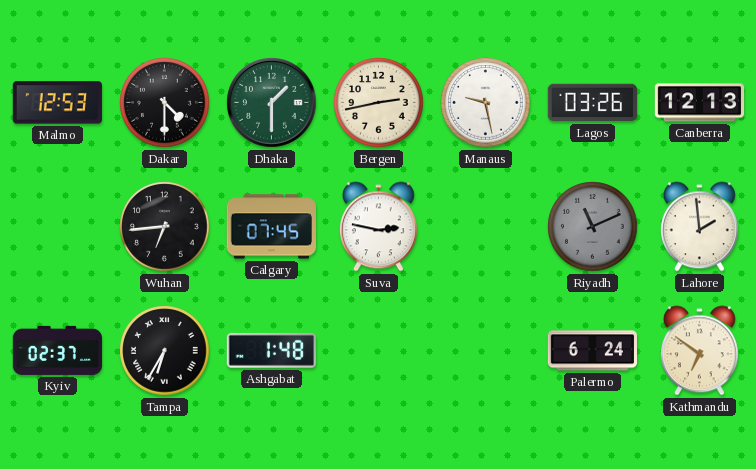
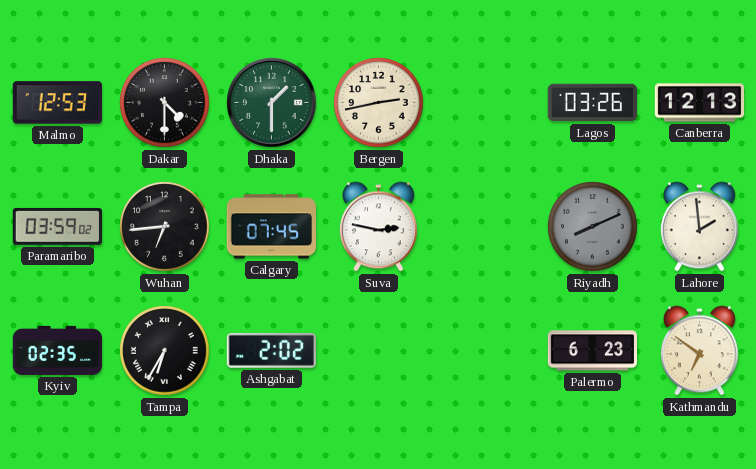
Manaus: 9:28 -> none (486, 103)
Paramaribo: none -> 03:59 (57, 226)
Riyadh: 11:11 -> 8:11 (593, 227)
Kyiv: 02:37 -> 02:35 (57, 350)
Ashgabat: 1:48 -> 2:02 (271, 350)
Palermo: 6:24 -> 6:23 (592, 351)
